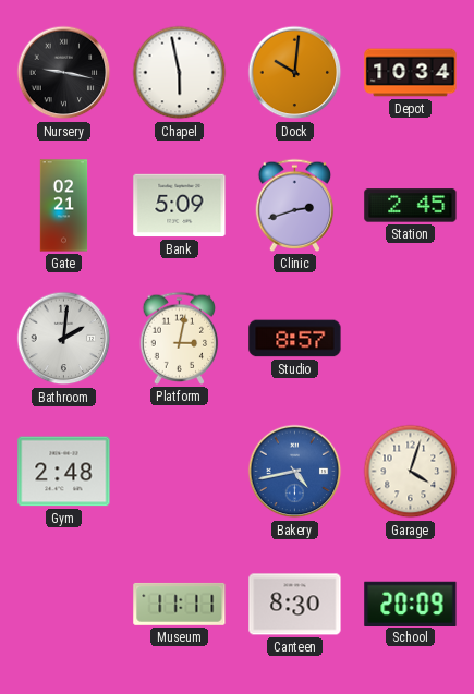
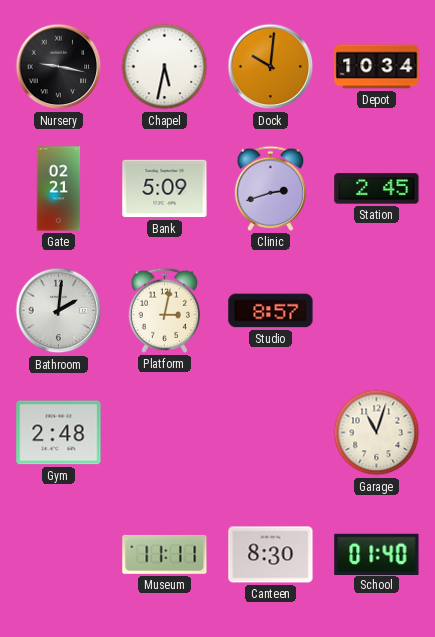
Chapel: 5:58 -> 5:32 (165, 67)
Bakery: 4:43 -> none (295, 472)
Garage: 4:03 -> 11:03 (377, 433)
School: 20:09 -> 01:40 (377, 554)
